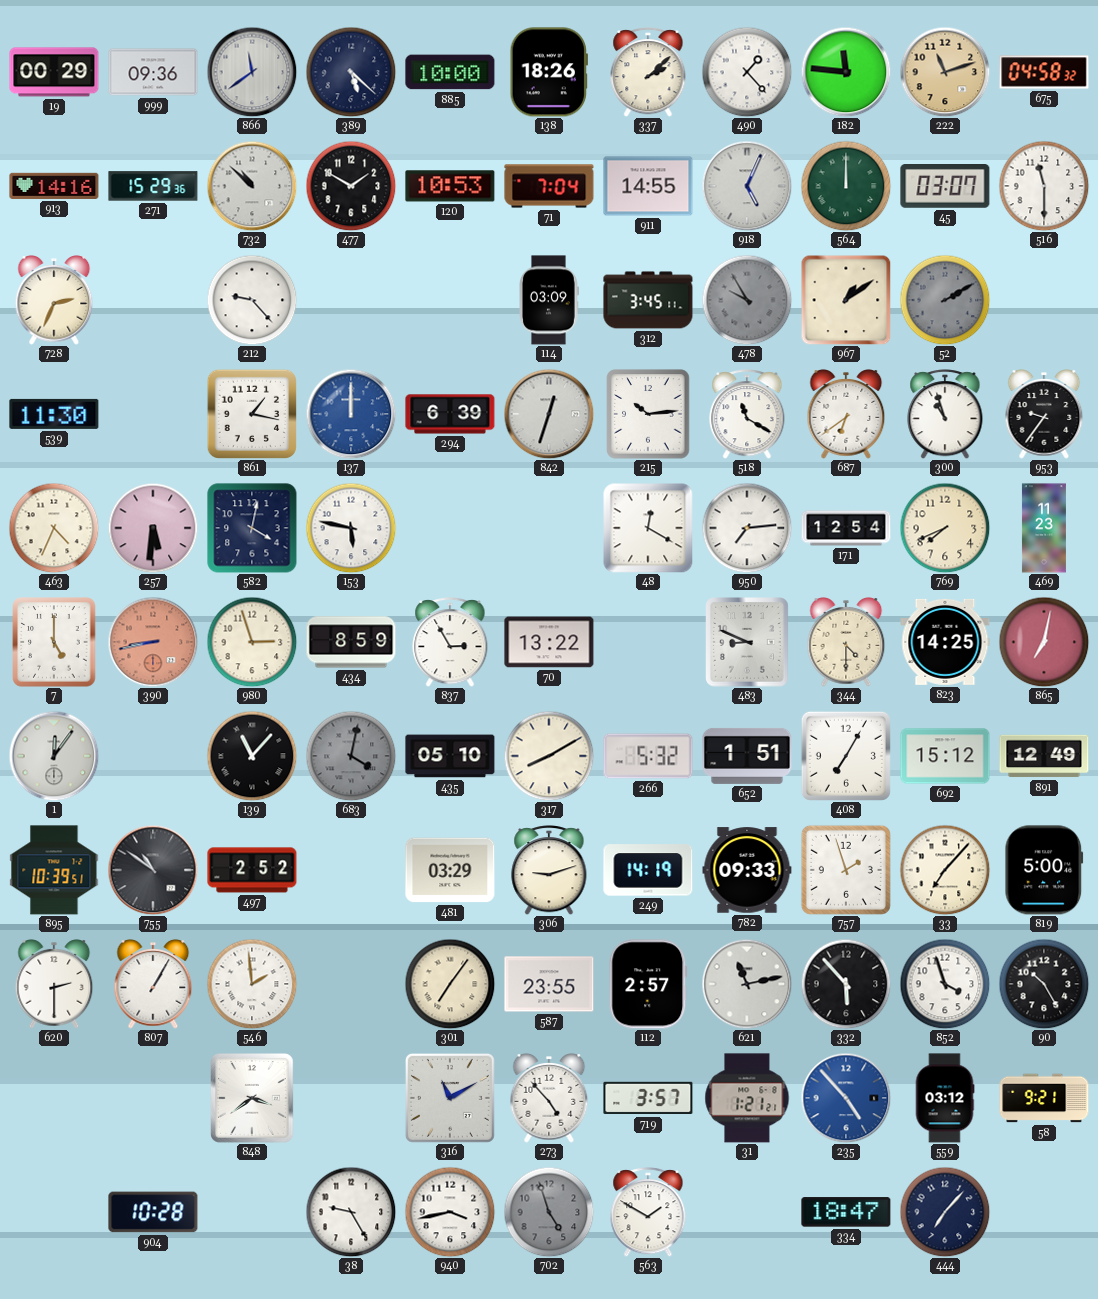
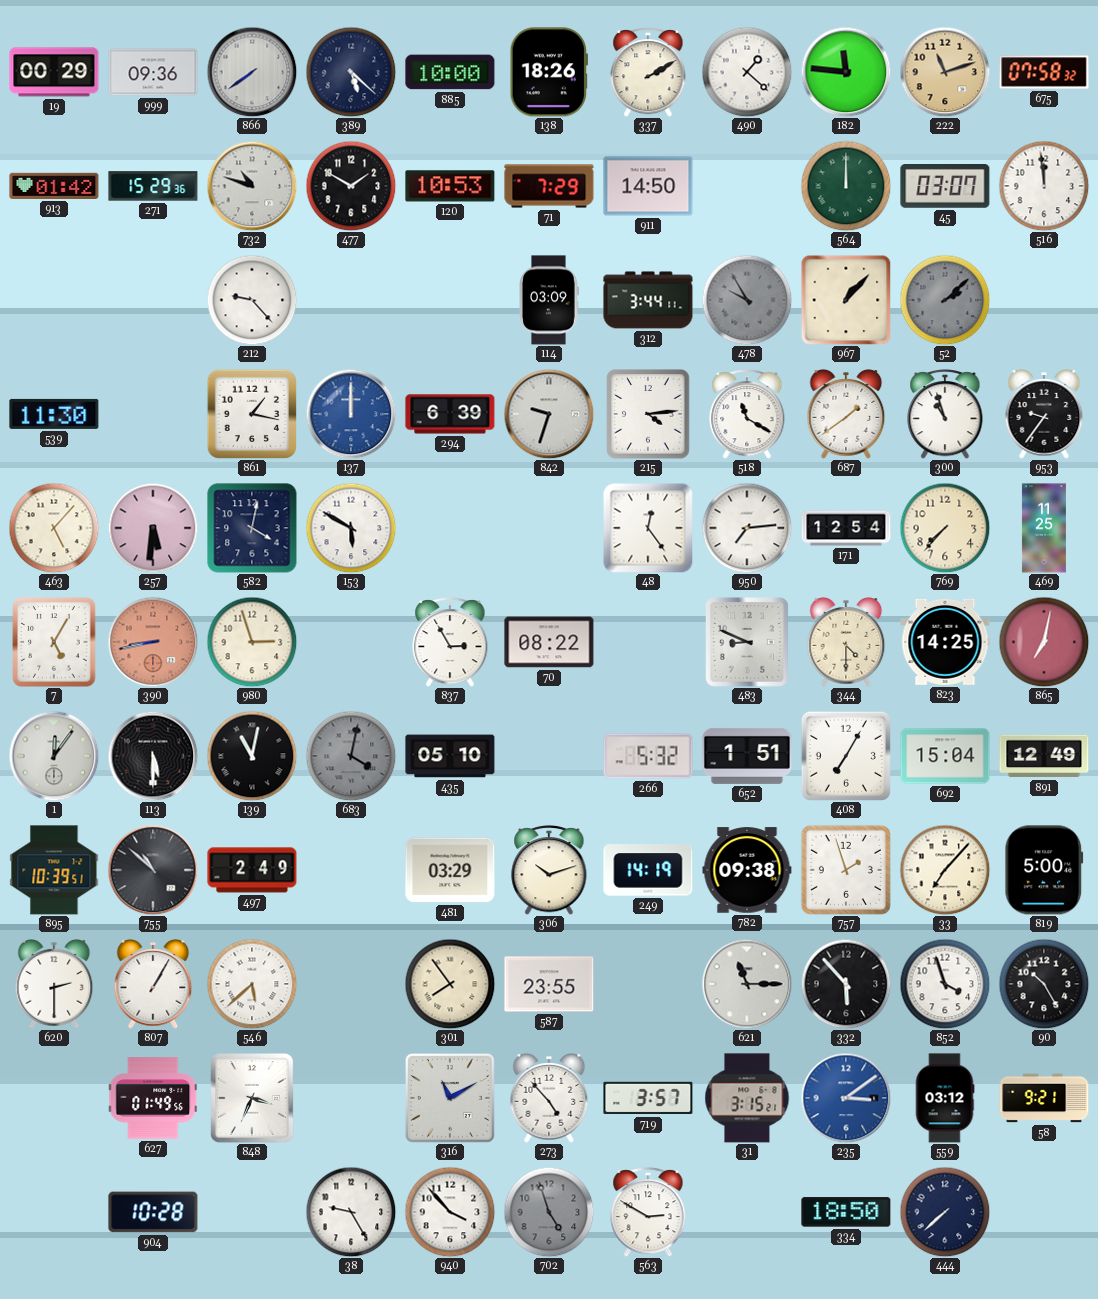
866: 11:39 -> 7:39 (252, 72)
337: 2:08 -> 2:10 (648, 72)
490: 1:23 -> 1:22 (747, 72)
675: 04:58 -> 07:58 (1044, 72)
913: 14:16 -> 01:42 (54, 186)
732: 10:52 -> 10:48 (252, 186)
71: 7:04 -> 7:29 (549, 186)
911: 14:55 -> 14:50 (648, 186)
918: 5:04 -> none (747, 186)
516: 11:30 -> 11:59 (1044, 186)
728: 2:34 -> none (54, 300)
312: 3:45 -> 3:44 (648, 300)
967: 1:09 -> 1:07 (846, 300)
52: 2:10 -> 2:08 (945, 300)
842: 12:33 -> 9:33 (549, 414)
215: 10:14 -> 4:14 (648, 414)
687: 6:39 -> 1:39 (846, 414)
463: 4:34 -> 5:07 (54, 528)
153: 5:47 -> 5:50 (351, 528)
48: 12:20 -> 12:24 (648, 528)
769: 7:41 -> 7:37 (945, 528)
469: 11:23 -> 11:25 (1044, 528)
7: 5:00 -> 5:05 (54, 642)
434: 8:59 -> none (351, 642)
70: 13:22 -> 08:22 (549, 642)
113: none -> 5:30 (153, 756)
139: 11:07 -> 11:02 (252, 756)
317: 8:10 -> none (549, 756)
692: 15:12 -> 15:04 (945, 756)
755: 10:51 -> 10:52 (153, 870)
497: 2:52 -> 2:49 (252, 870)
306: 9:12 -> 10:12 (549, 870)
782: 09:33 -> 09:38 (747, 870)
546: 1:59 -> 5:38 (252, 984)
301: 7:06 -> 7:54 (450, 984)
112: 2:57 -> none (648, 984)
621: 11:13 -> 11:15 (747, 984)
627: none -> 01:49 (153, 1098)
848: 3:39 -> 3:34 (253, 1098)
31: 1:21 -> 3:15 (747, 1098)
235: 4:53 -> 3:09 (846, 1098)
940: 3:43 -> 3:53 (450, 1212)
563: 1:50 -> 2:50 (648, 1212)
334: 18:47 -> 18:50 (846, 1212)
444: 7:07 -> 7:38 (945, 1212)
